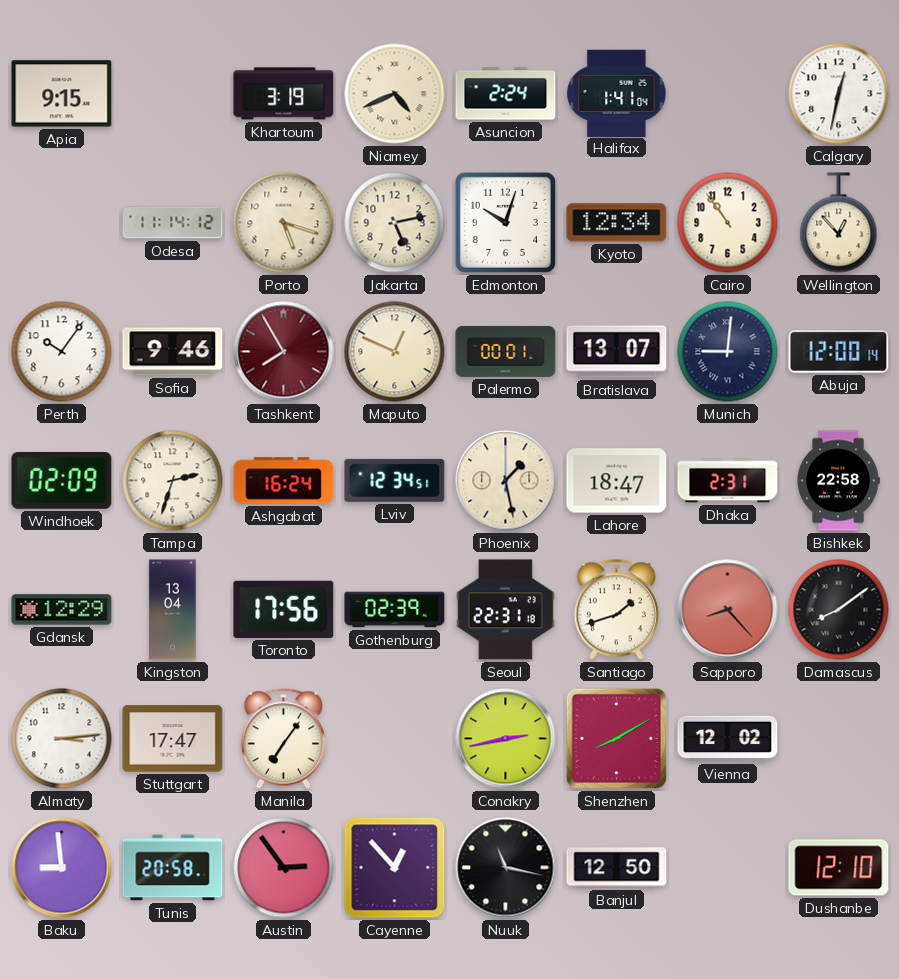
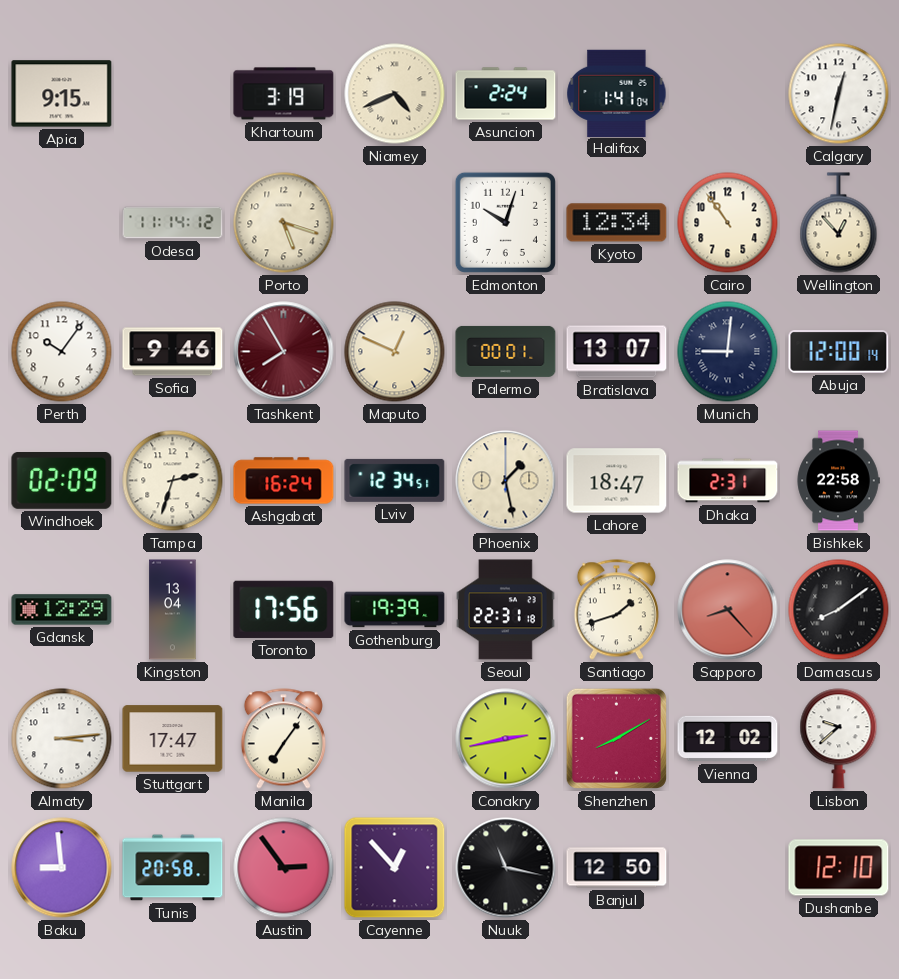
Jakarta: 5:13 -> none (395, 223)
Gothenburg: 02:39 -> 19:39 (395, 610)
Lisbon: none -> 9:38 (839, 739)
